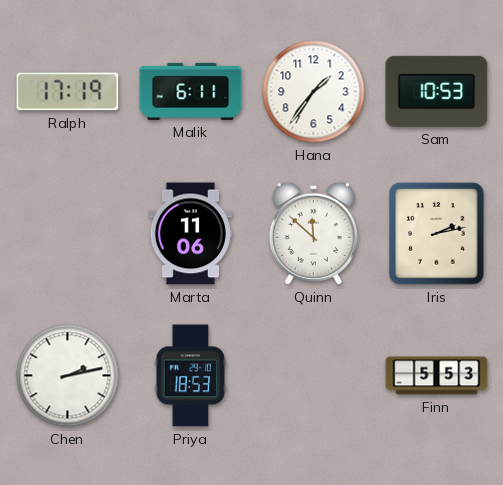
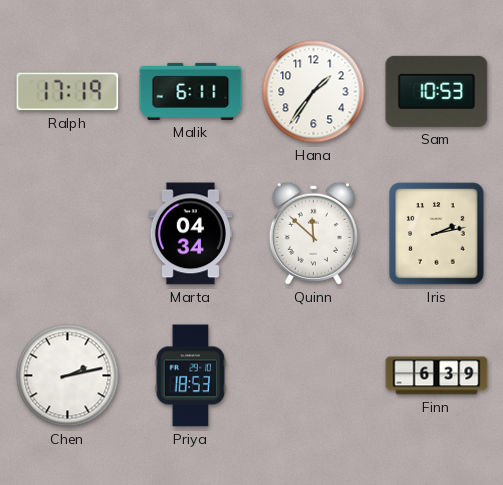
Marta: 11:06 -> 04:34 (190, 234)
Finn: 5:53 -> 6:39 (437, 376)
